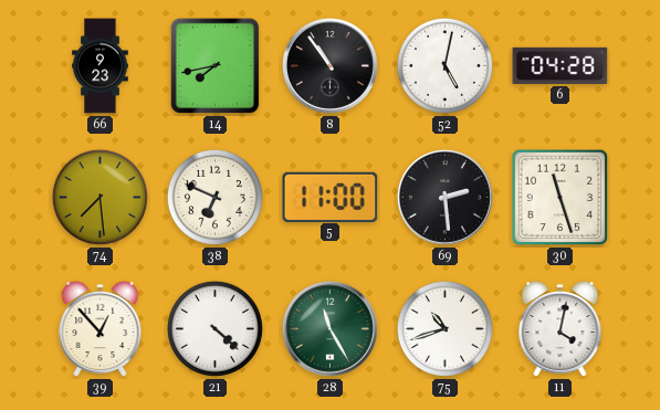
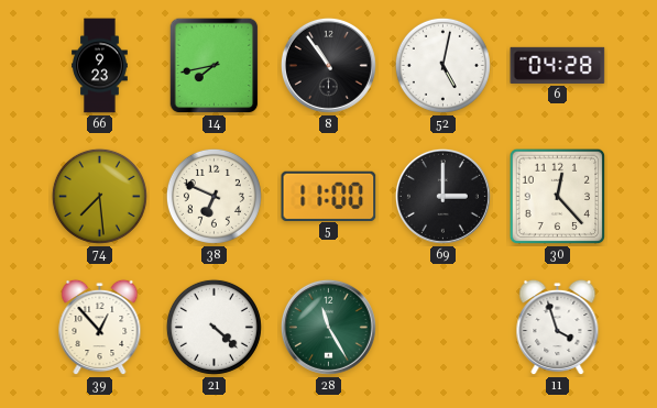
69: 2:29 -> 3:00 (442, 196)
30: 11:27 -> 12:23 (558, 197)
75: 10:42 -> none (444, 328)
11: 4:02 -> 3:57 (558, 328)
